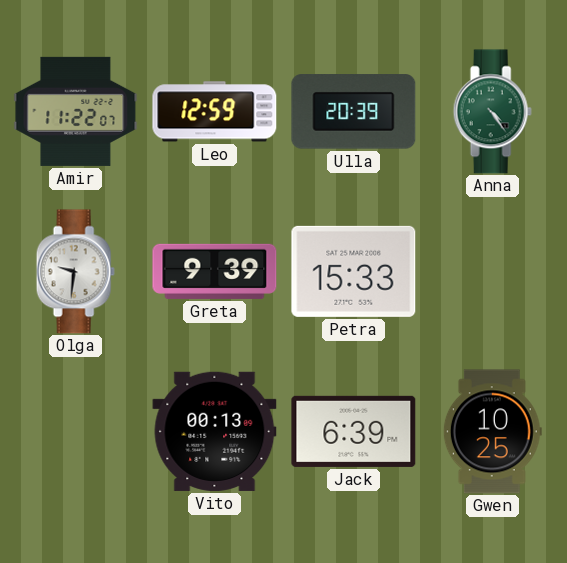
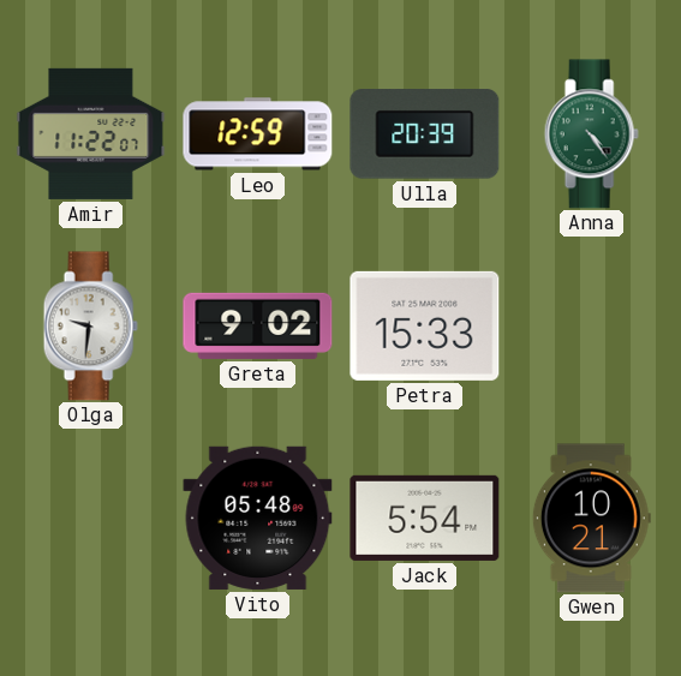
Greta: 9:39 -> 9:02 (258, 325)
Vito: 00:13 -> 05:48 (258, 518)
Jack: 6:39 -> 5:54 (425, 518)
Gwen: 10:25 -> 10:21 (591, 519)
